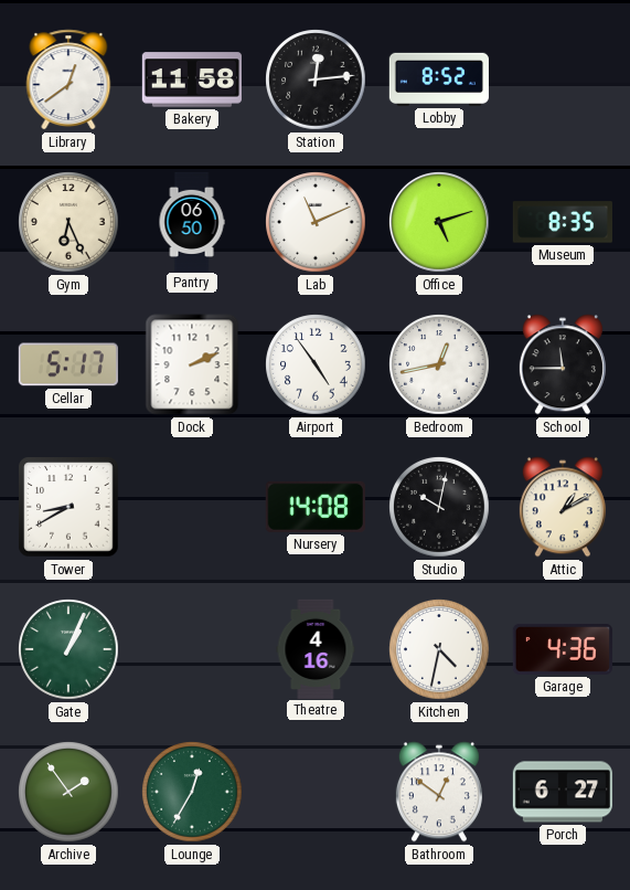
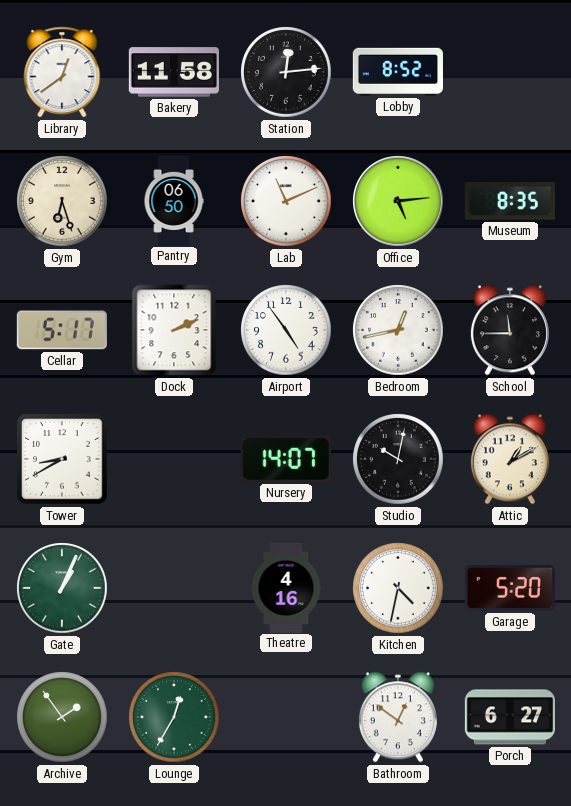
Gym: 6:26 -> 6:27 (62, 201)
Office: 5:12 -> 5:14 (399, 202)
Nursery: 14:08 -> 14:07 (286, 459)
Garage: 4:36 -> 5:20 (510, 588)
